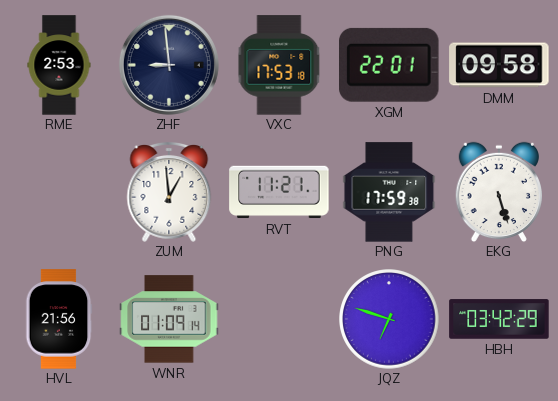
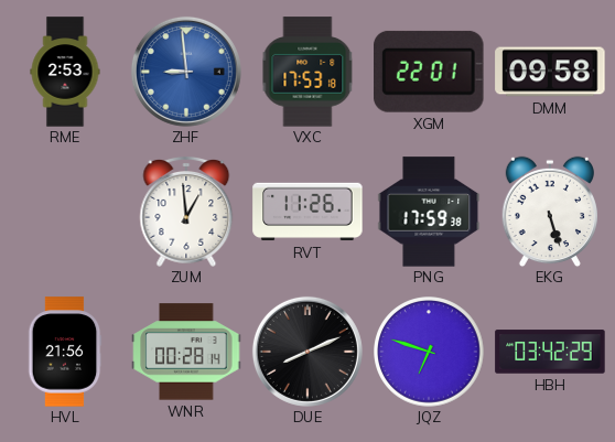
ZHF dial: navy -> blue (186, 72)
RVT: 11:21 -> 11:26 (307, 212)
WNR: 01:09 -> 00:28 (186, 352)
DUE: none -> 8:11 (307, 352)
